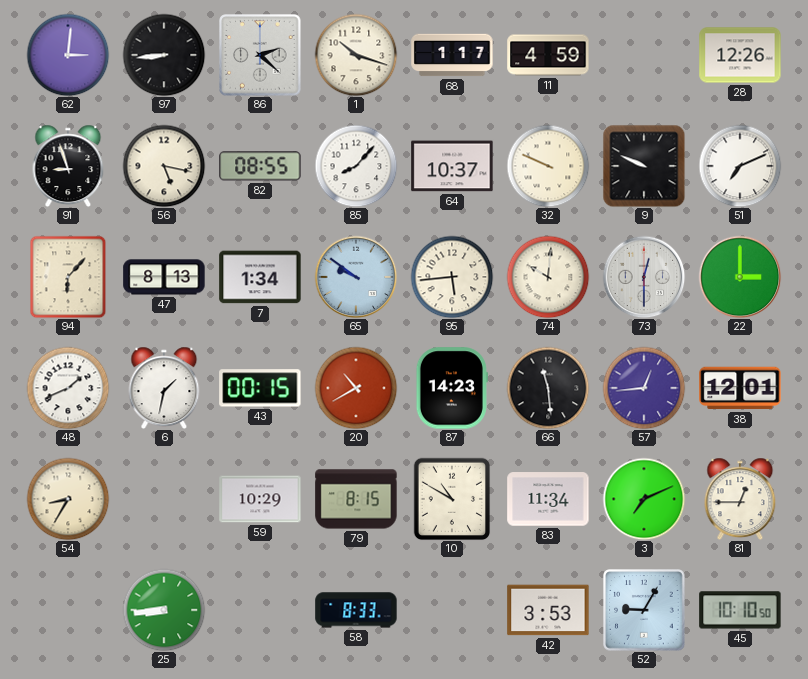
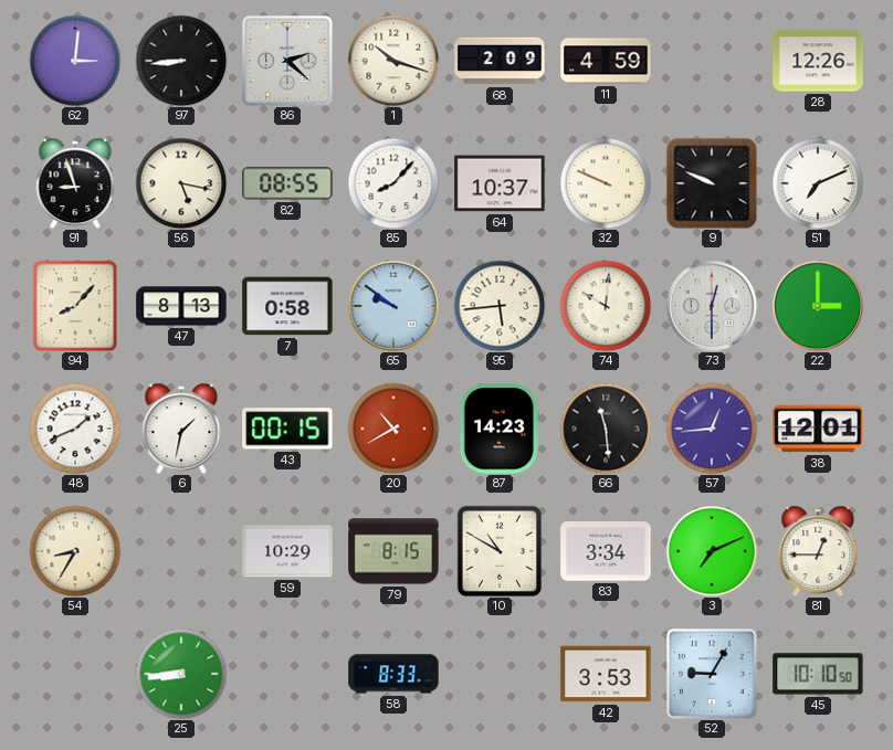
68: 1:17 -> 2:09 (500, 61)
94: 6:07 -> 8:07 (75, 306)
7: 1:34 -> 0:58 (287, 306)
83: 11:34 -> 3:34 (606, 551)
